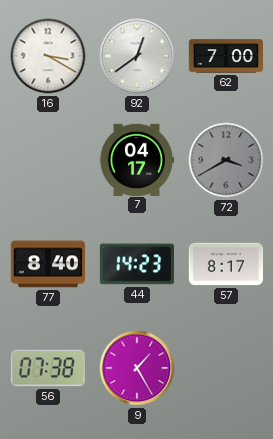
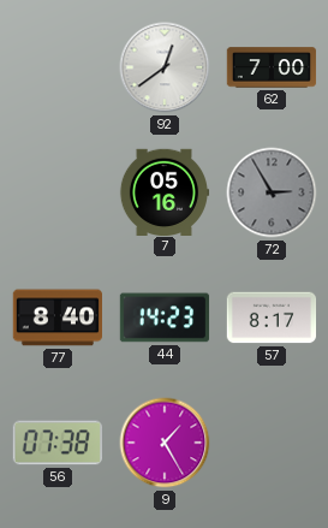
16: 3:20 -> none (48, 56)
7: 04:17 -> 05:16 (165, 191)
72: 3:40 -> 2:55 (272, 192)
